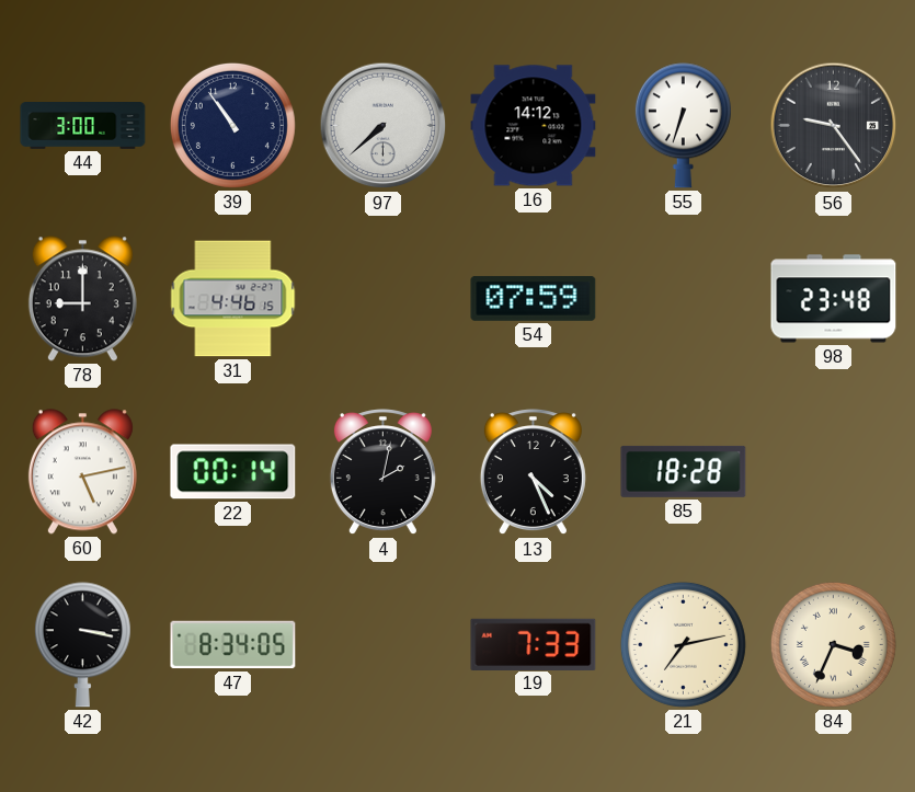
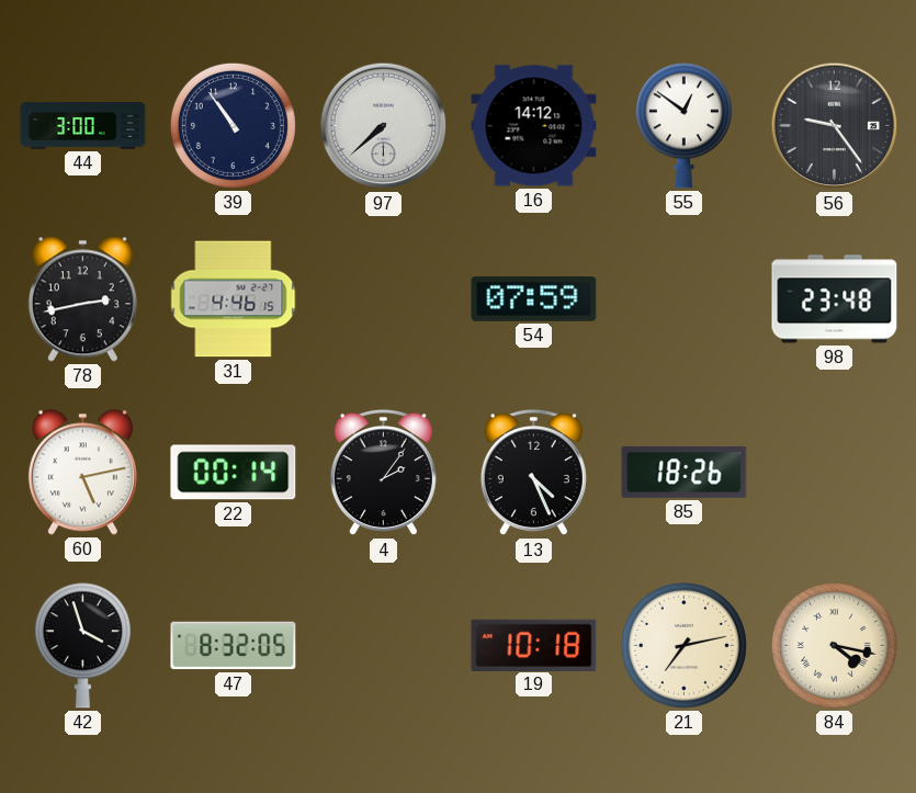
55: 6:33 -> 12:51 (683, 126)
78: 9:00 -> 2:43 (82, 299)
4: 2:02 -> 2:06 (383, 473)
85: 18:28 -> 18:26 (685, 472)
42: 3:17 -> 3:57 (82, 646)
47: 8:34 -> 8:32 (234, 646)
19: 7:33 -> 10:18 (534, 645)
84: 3:34 -> 4:17 (834, 645)
